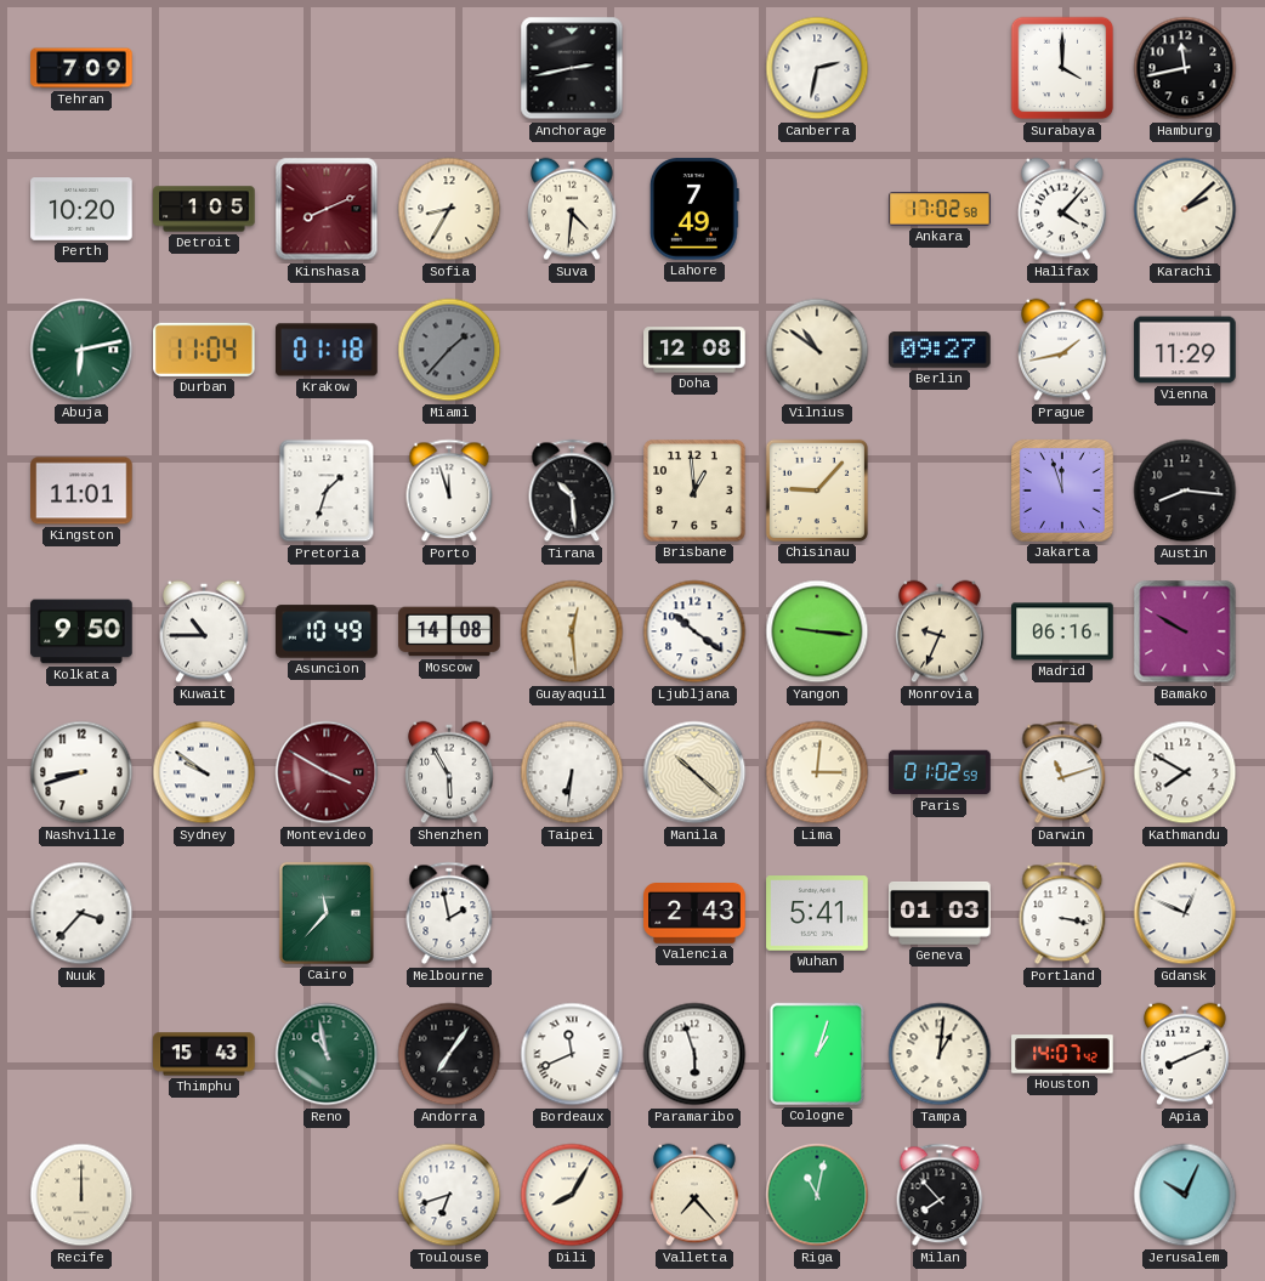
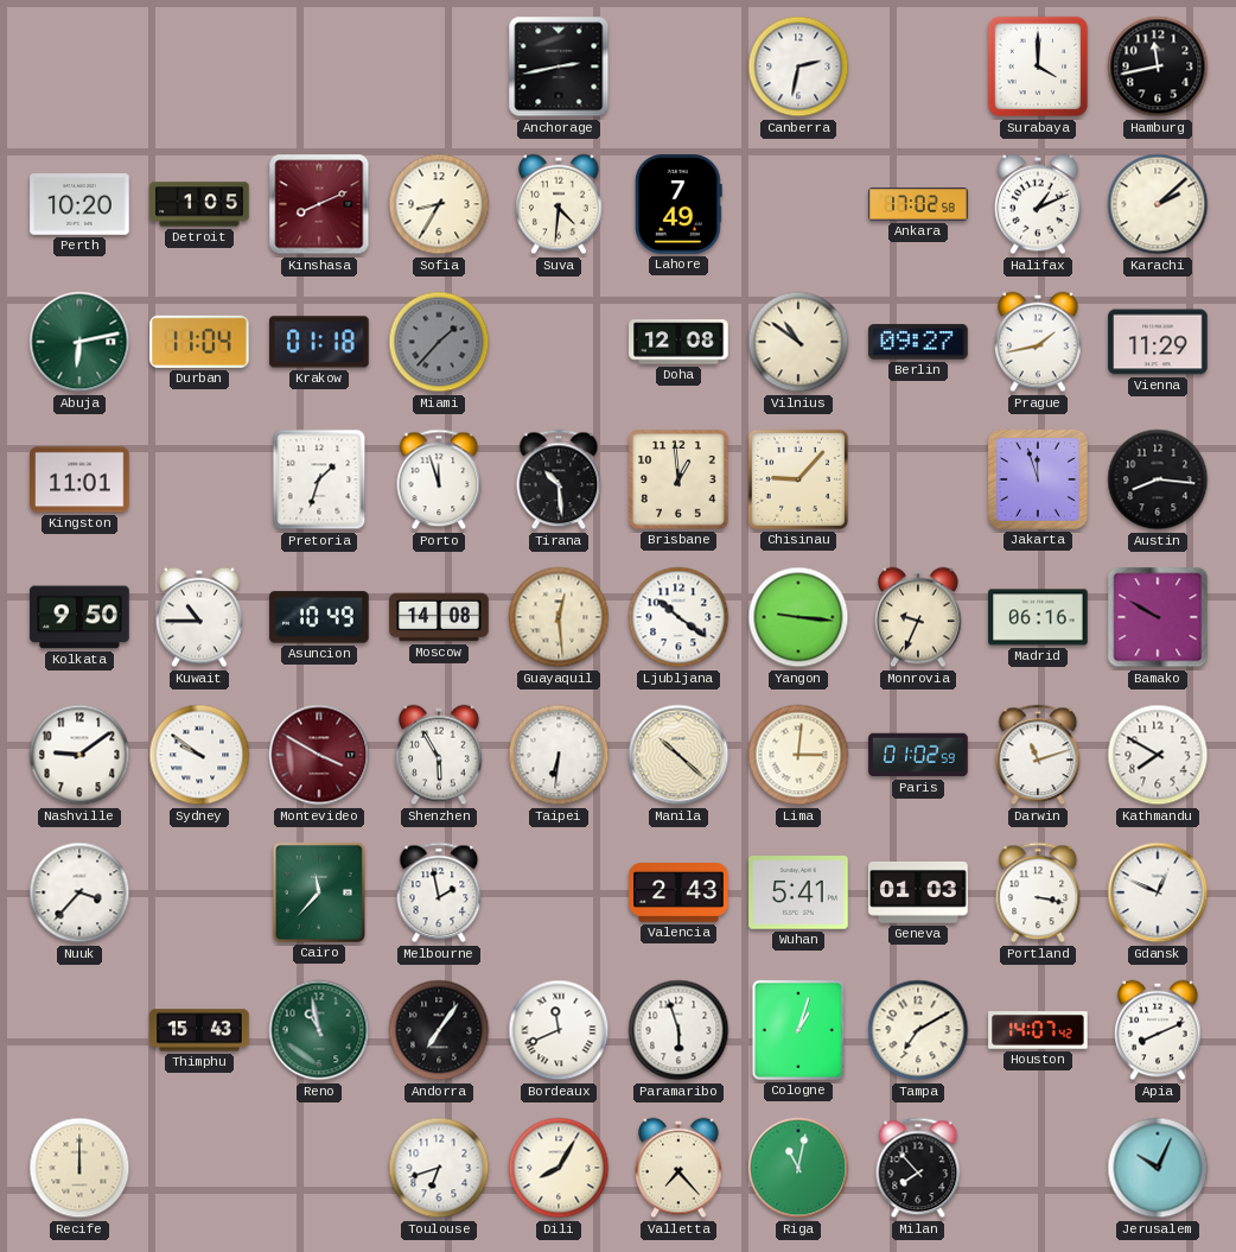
Tehran: 7:09 -> none (81, 68)
Halifax: 4:07 -> 1:11 (1038, 204)
Nashville: 8:42 -> 9:09 (79, 755)
Tampa: 1:01 -> 7:10 (918, 1030)
